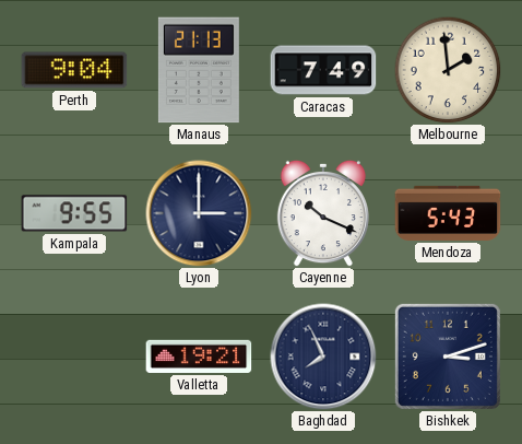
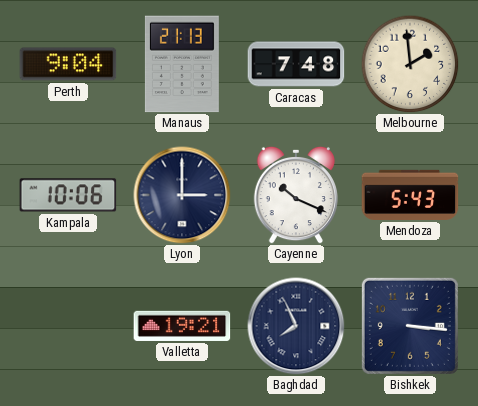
Caracas: 7:49 -> 7:48 (296, 64)
Kampala: 9:55 -> 10:06 (68, 195)
Bishkek: 3:12 -> 3:16 (410, 326)
